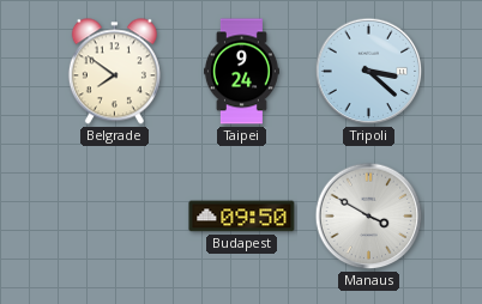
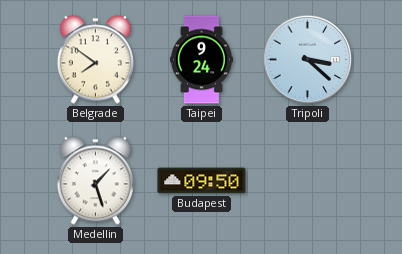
Medellin: none -> 1:27 (95, 181)
Manaus: 3:50 -> none (369, 217)
